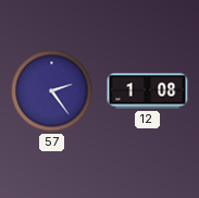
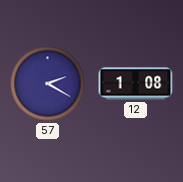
57: 2:24 -> 2:20 (48, 84)
